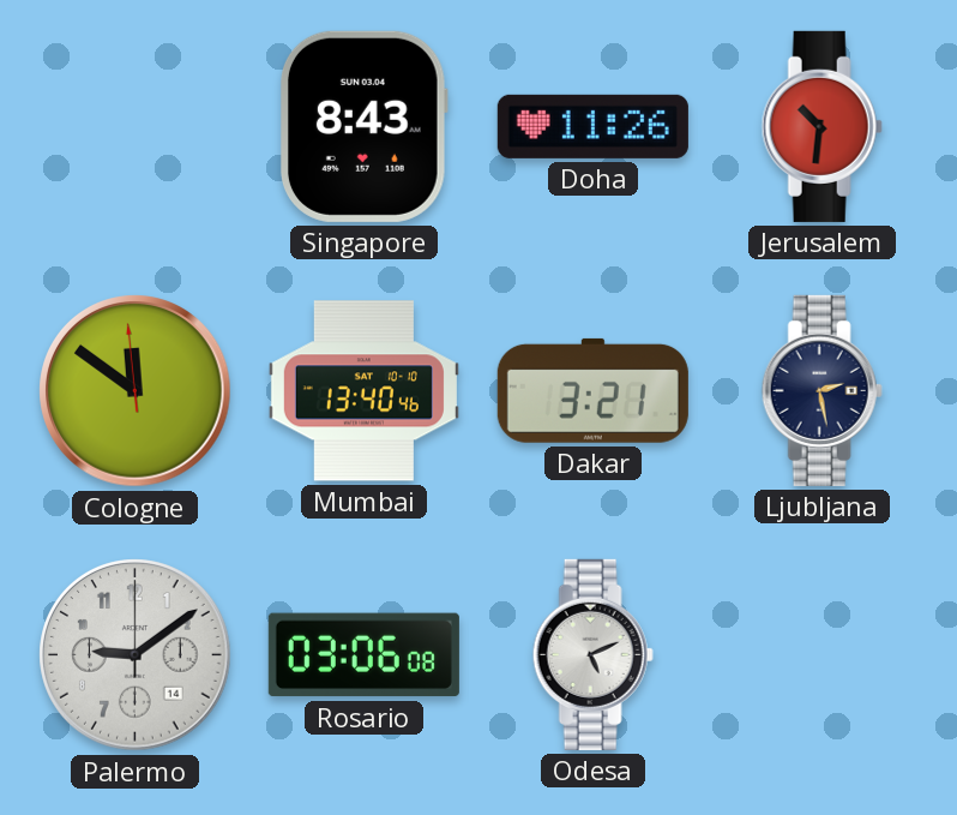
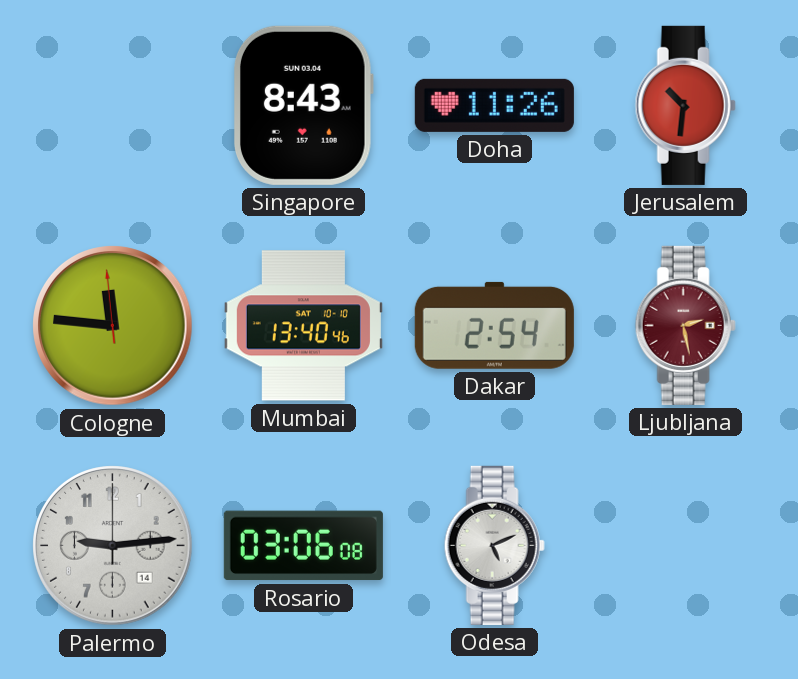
Cologne: 11:50 -> 11:45 (113, 326)
Dakar: 3:21 -> 2:54 (494, 325)
Ljubljana dial: navy -> burgundy (685, 325)
Palermo: 9:09 -> 9:14 (113, 546)
